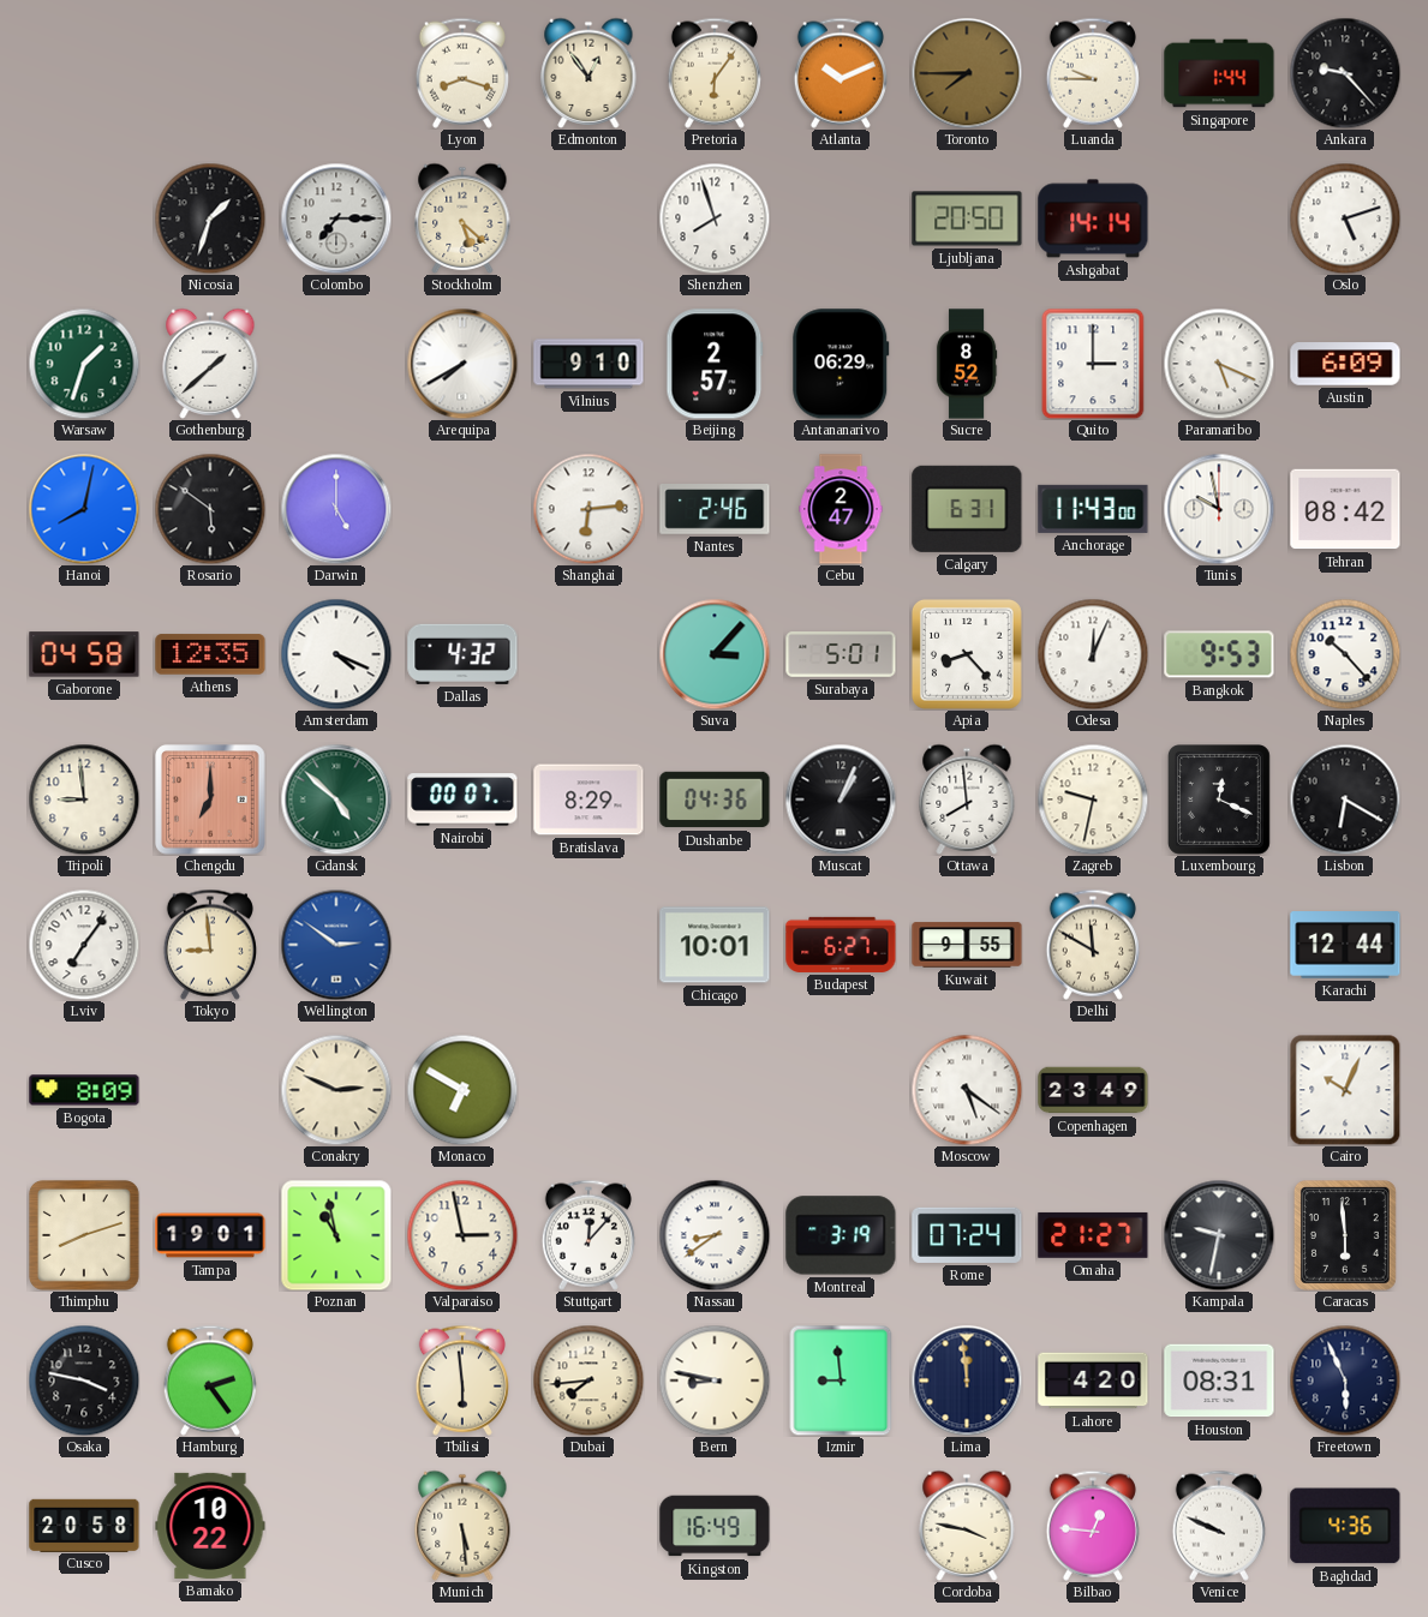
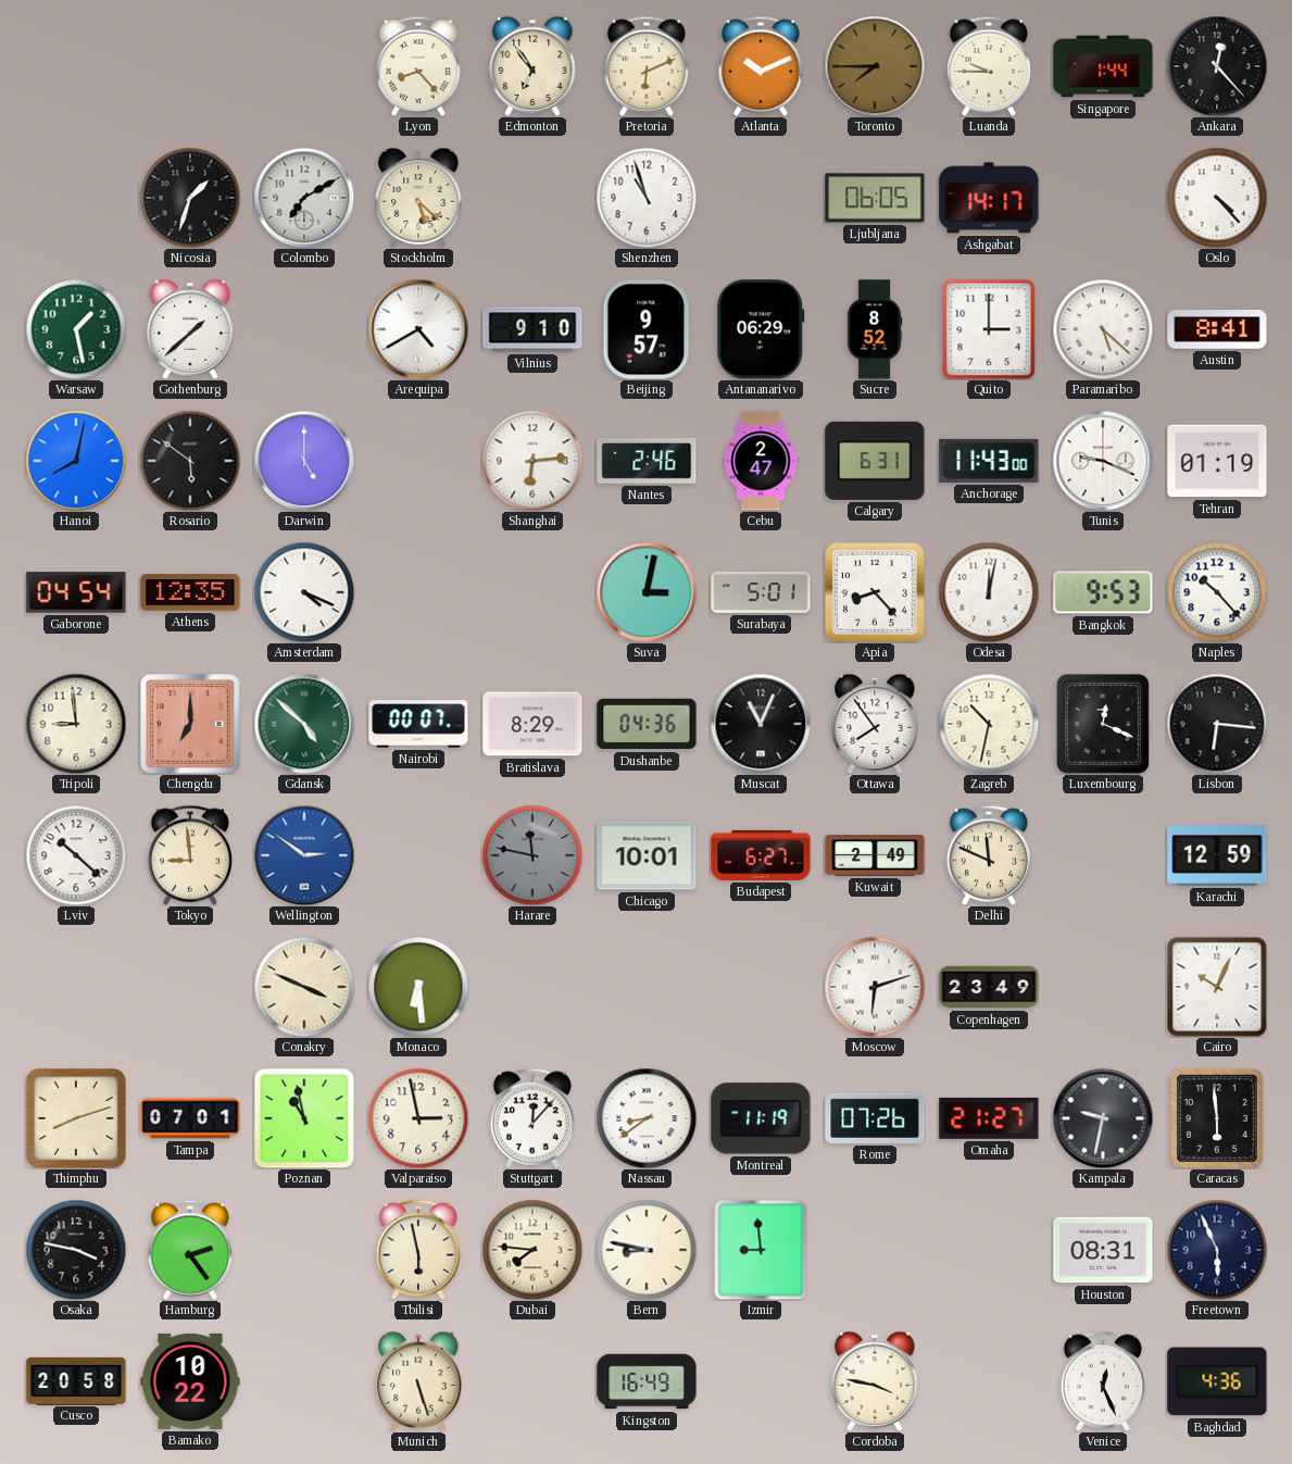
Lyon: 8:18 -> 8:23 (418, 66)
Edmonton: 12:54 -> 6:54 (532, 66)
Pretoria: 6:06 -> 6:11 (647, 66)
Ankara: 9:23 -> 12:23 (1217, 66)
Colombo: 7:15 -> 7:10 (304, 198)
Shenzhen: 7:57 -> 10:57 (647, 198)
Ljubljana: 20:50 -> 06:05 (875, 198)
Ashgabat: 14:14 -> 14:17 (989, 198)
Oslo: 5:12 -> 4:23 (1217, 198)
Warsaw: 1:33 -> 1:28 (76, 329)
Arequipa: 7:40 -> 4:40 (418, 329)
Beijing: 2:57 -> 9:57 (647, 329)
Paramaribo: 5:19 -> 5:22 (1103, 329)
Austin: 6:09 -> 8:41 (1217, 329)
Tunis: 9:58 -> 9:19 (1103, 461)
Tehran: 08:42 -> 01:19 (1217, 461)
Gaborone: 04:58 -> 04:54 (76, 592)
Dallas: 4:32 -> none (462, 654)
Suva: 3:07 -> 3:02 (647, 592)
Odesa: 12:04 -> 12:02 (989, 592)
Muscat: 1:04 -> 11:04 (761, 724)
Ottawa: 7:59 -> 7:54 (875, 724)
Zagreb: 9:32 -> 10:32 (989, 724)
Lisbon: 6:20 -> 6:16 (1217, 724)
Lviv: 7:06 -> 10:22 (76, 855)
Harare: none -> 11:47 (532, 855)
Kuwait: 9:55 -> 2:49 (875, 855)
Delhi: 11:50 -> 11:49 (989, 855)
Karachi: 12:44 -> 12:59 (1217, 855)
Bogota: 8:09 -> none (84, 1090)
Conakry: 2:49 -> 3:49 (304, 987)
Monaco: 6:50 -> 6:29 (418, 987)
Moscow: 5:21 -> 6:12 (875, 987)
Tampa: 19:01 -> 07:01 (190, 1118)
Montreal: 3:19 -> 11:19 (761, 1118)
Rome: 07:24 -> 07:26 (875, 1118)
Tbilisi: 5:59 -> 5:58 (418, 1250)
Dubai: 7:44 -> 7:46 (532, 1250)
Lima: 11:59 -> none (967, 1381)
Lahore: 4:20 -> none (1093, 1381)
Munich: 5:29 -> 5:27 (418, 1381)
Bilbao: 12:46 -> none (1093, 1526)
Venice: 9:49 -> 12:26 (1103, 1381)
